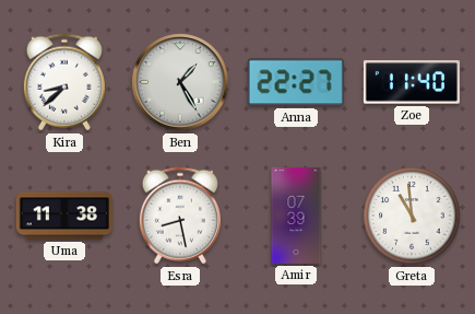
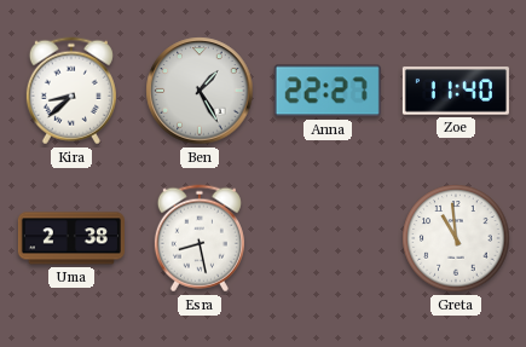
Uma: 11:38 -> 2:38 (71, 238)
Amir: 07:39 -> none (296, 216)
